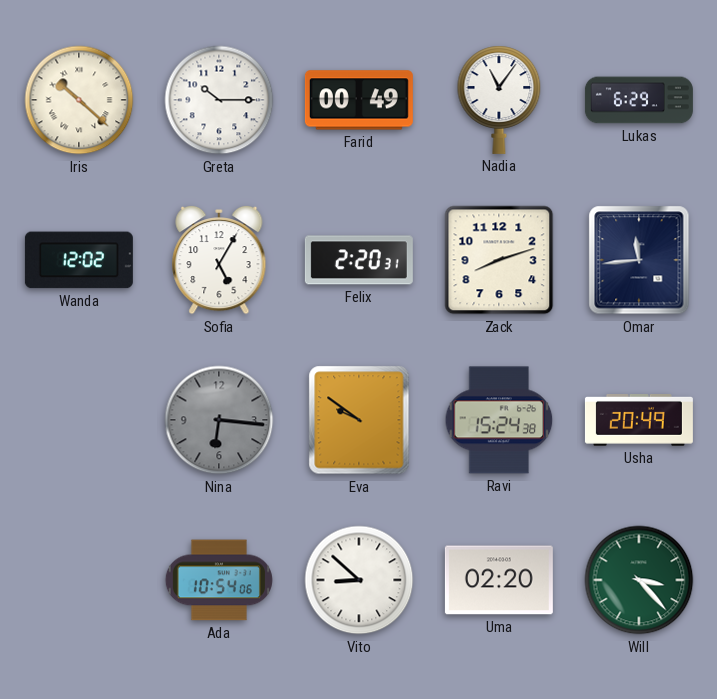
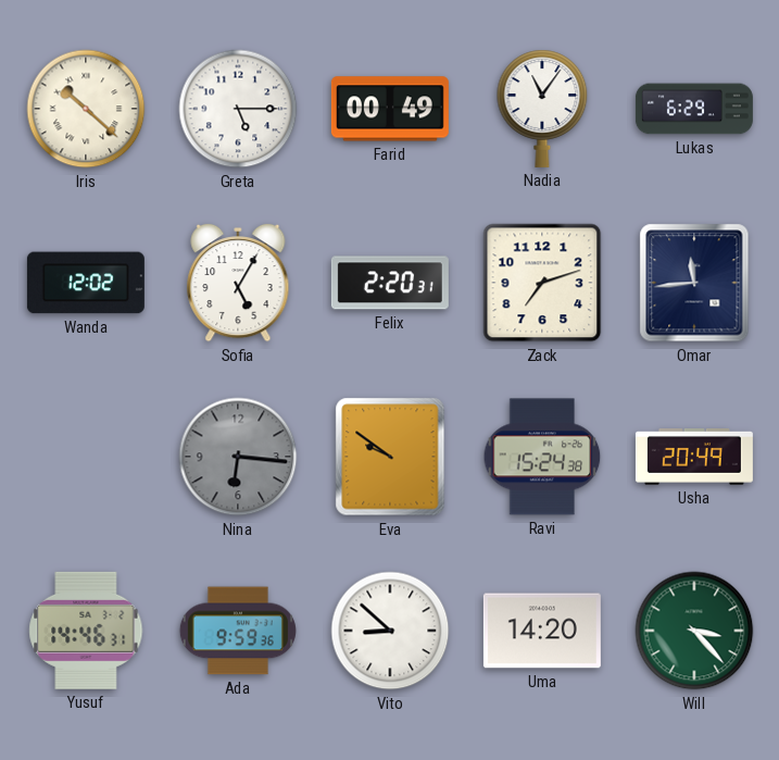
Greta: 10:15 -> 5:15 (238, 109)
Zack: 8:12 -> 7:12 (542, 283)
Yusuf: none -> 14:46 (86, 631)
Ada: 10:54 -> 9:59 (238, 631)
Uma: 02:20 -> 14:20 (542, 631)
